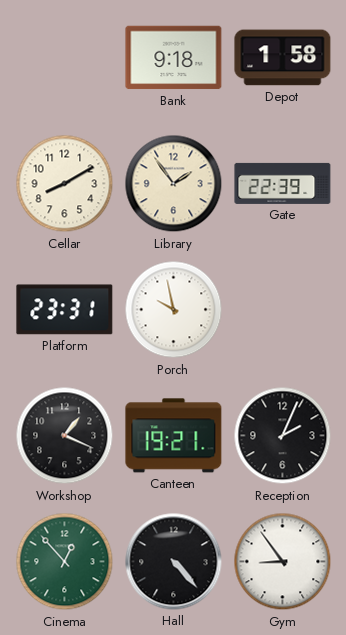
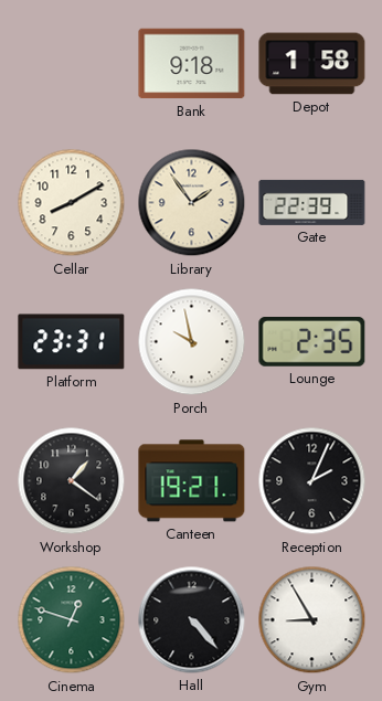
Lounge: none -> 2:35 (312, 342)
Workshop: 1:19 -> 1:21 (72, 481)
Cinema: 12:53 -> 12:48 (72, 620)
Gym: 8:54 -> 8:55 (312, 620)
